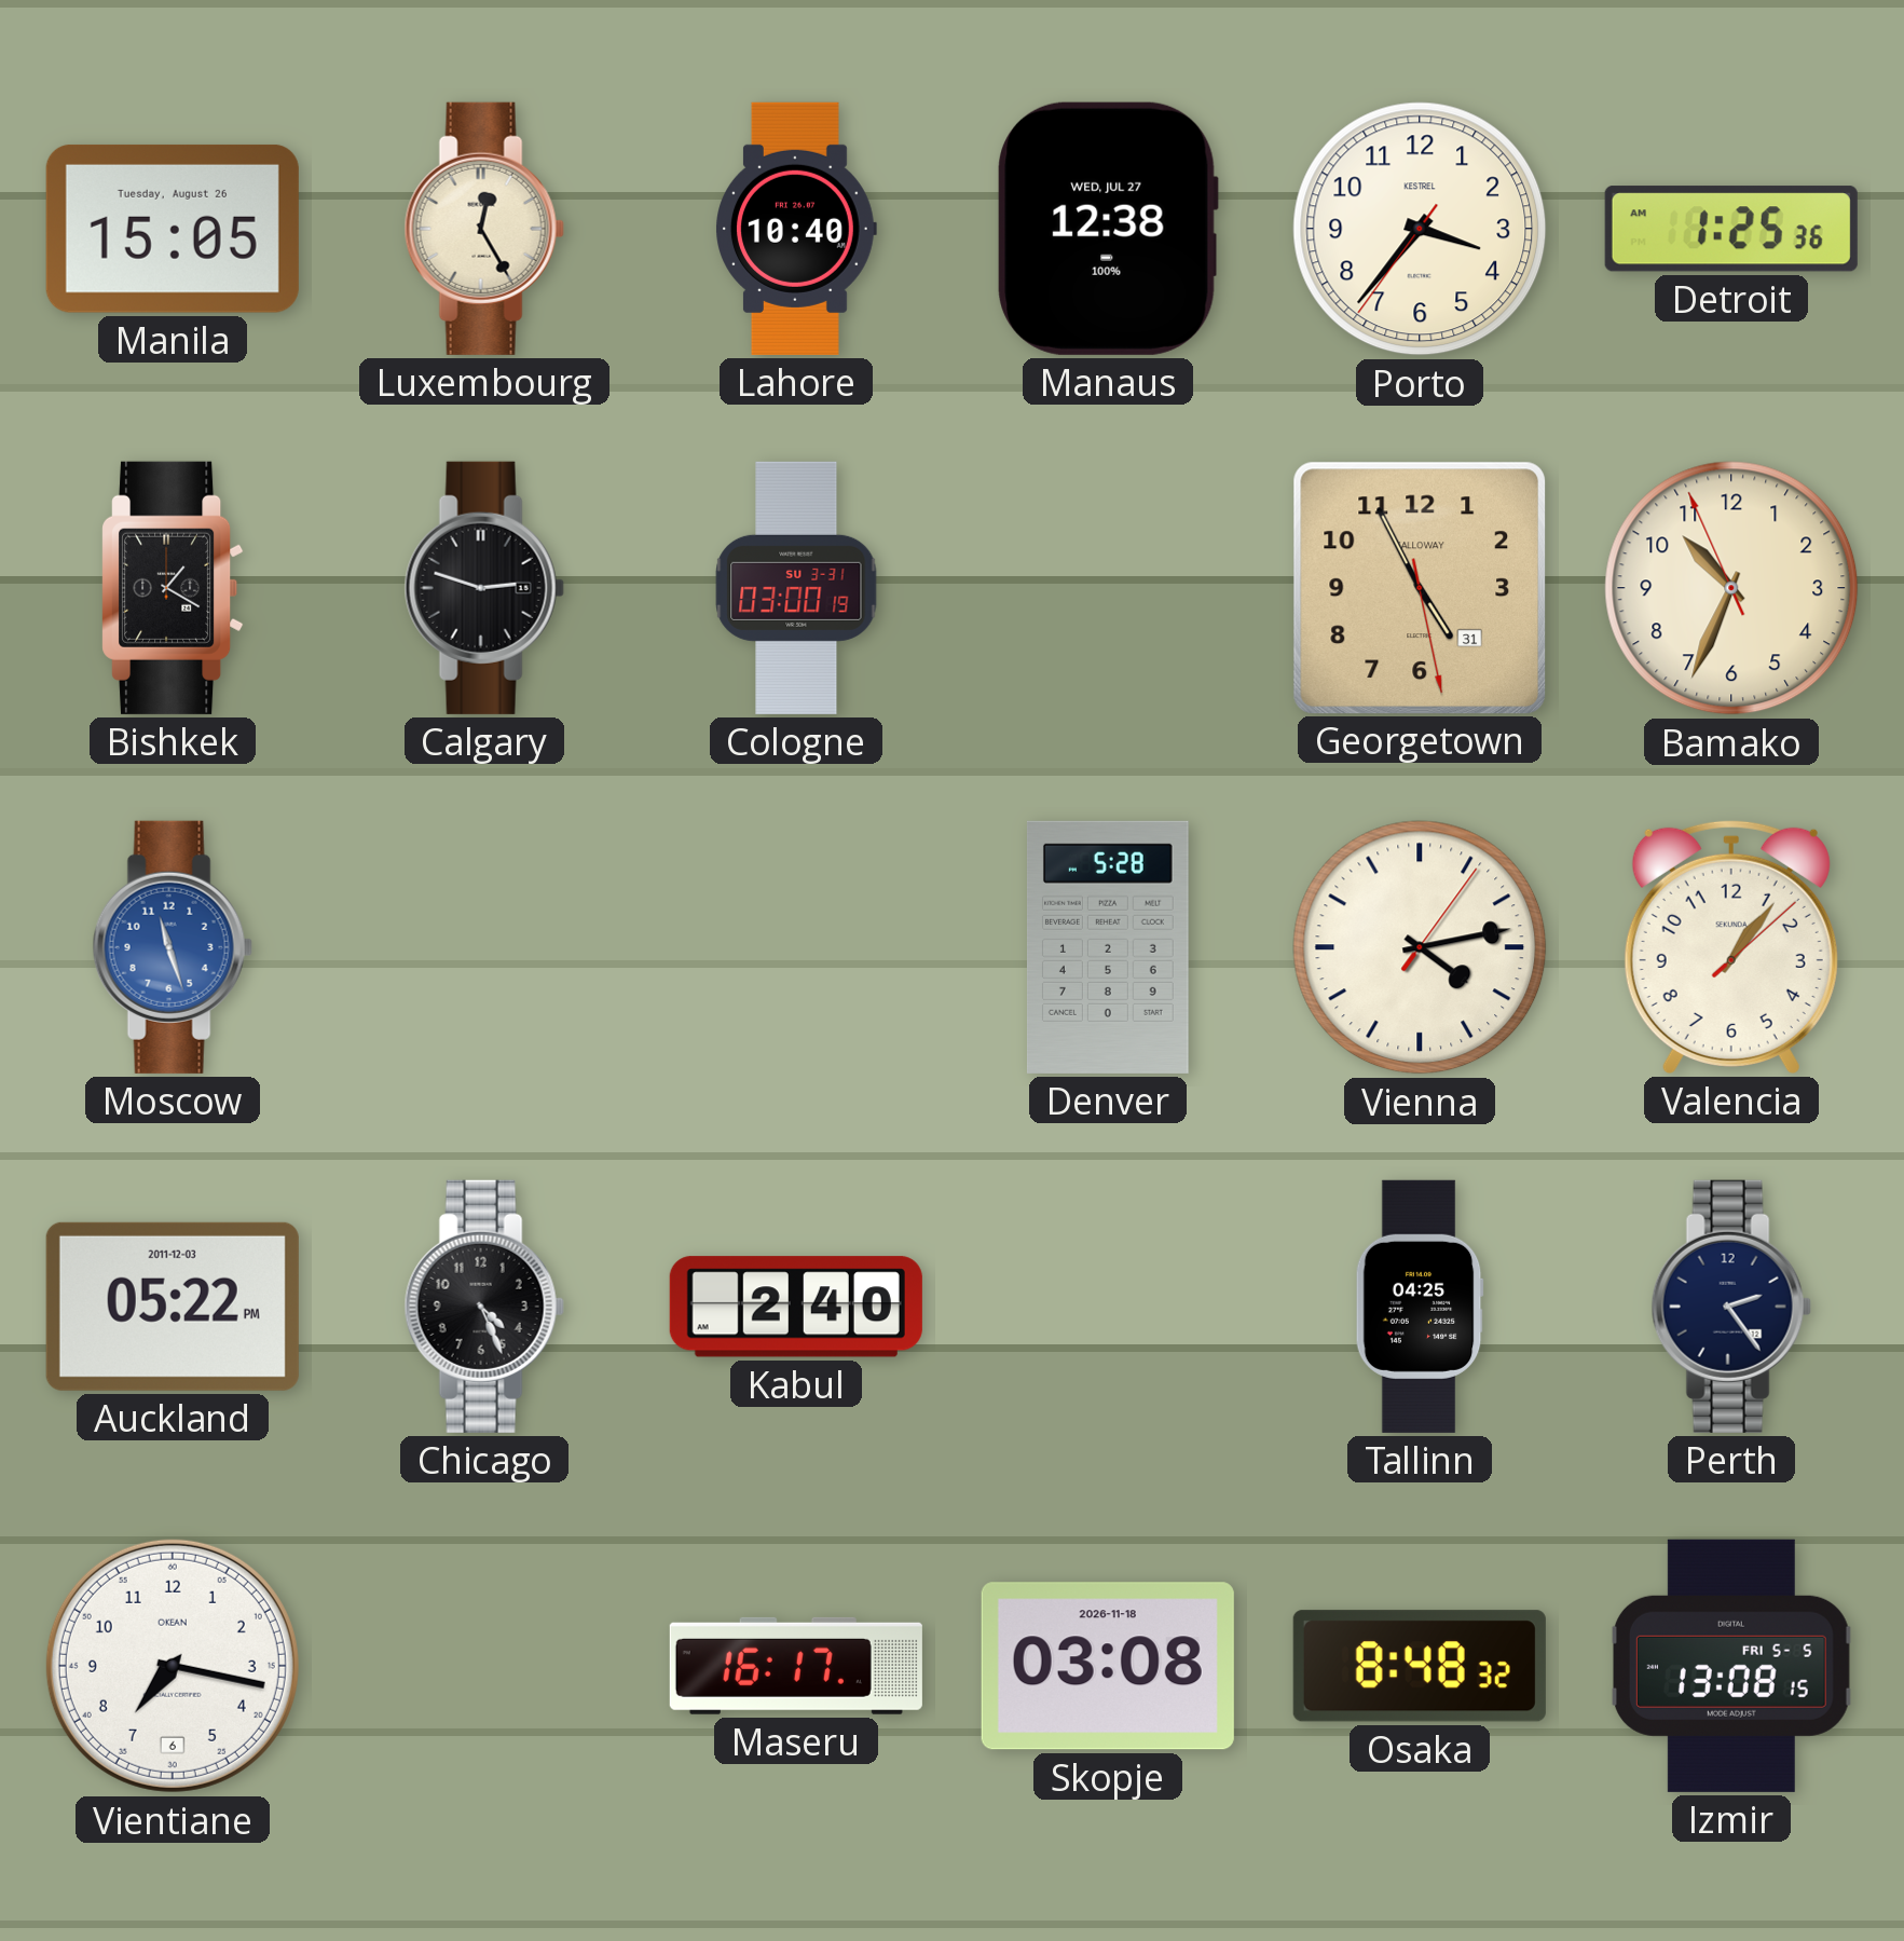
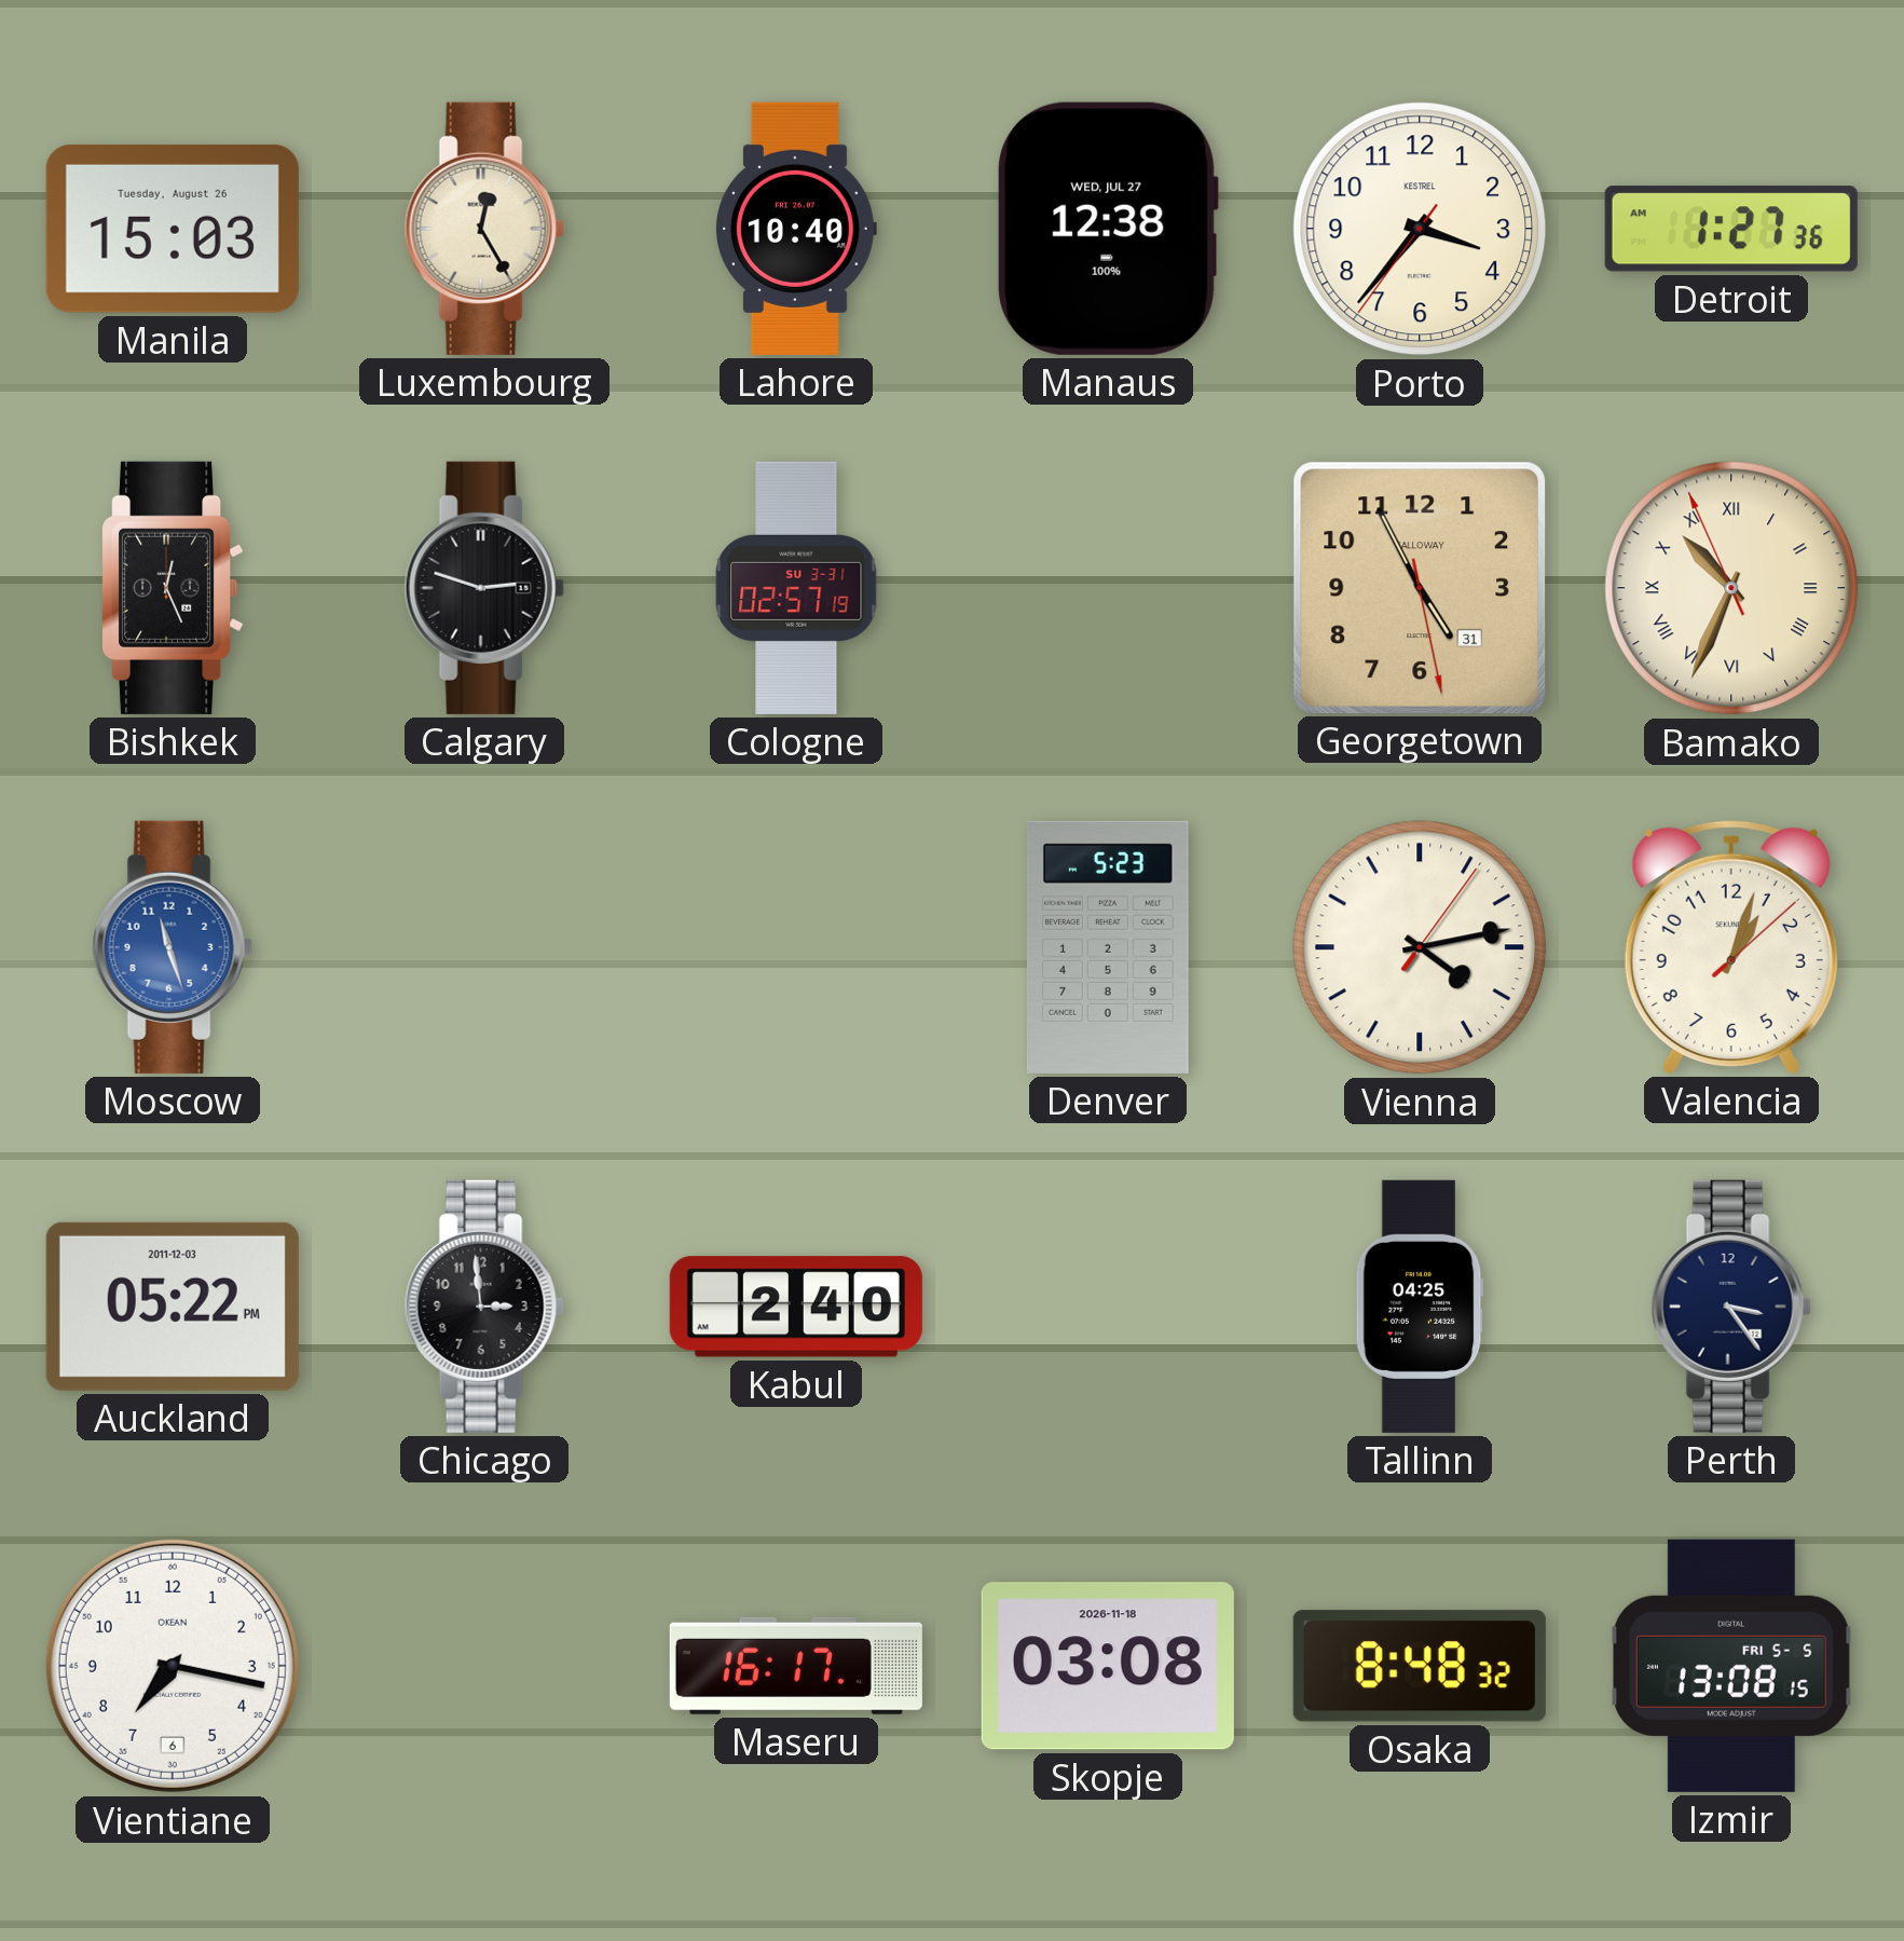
Manila: 15:05 -> 15:03 (173, 229)
Detroit: 1:25 -> 1:27 (1731, 229)
Bishkek: 1:20 -> 12:26 (173, 588)
Cologne: 03:00 -> 02:57 (796, 588)
Bamako numerals: Arabic -> Roman (1731, 588)
Denver: 5:28 -> 5:23 (1108, 947)
Valencia: 1:06 -> 1:03 (1731, 946)
Chicago: 4:26 -> 2:59 (484, 1307)
Perth: 2:24 -> 3:24 (1731, 1307)
